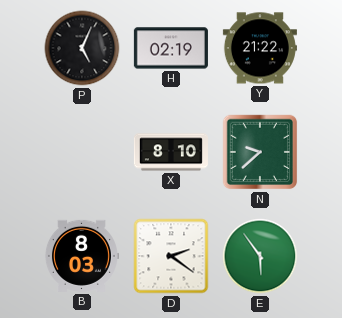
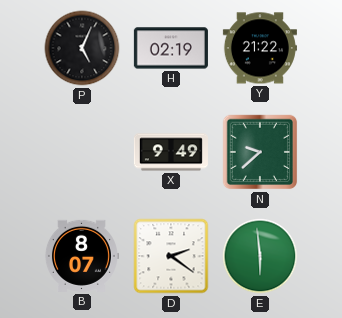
X: 8:10 -> 9:49 (171, 152)
B: 8:03 -> 8:07 (81, 256)
E: 5:54 -> 5:59 (260, 256)
